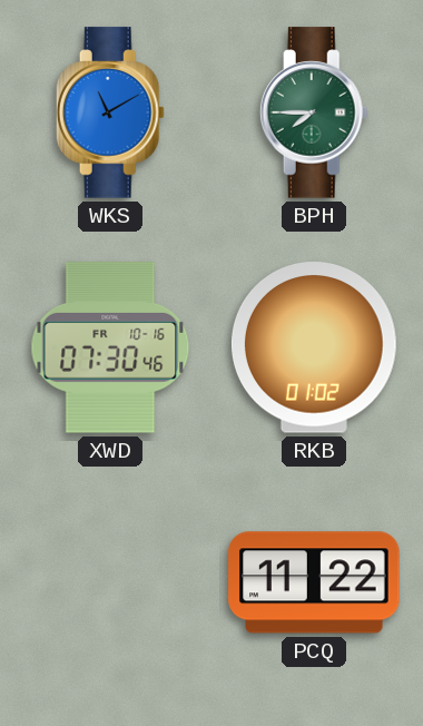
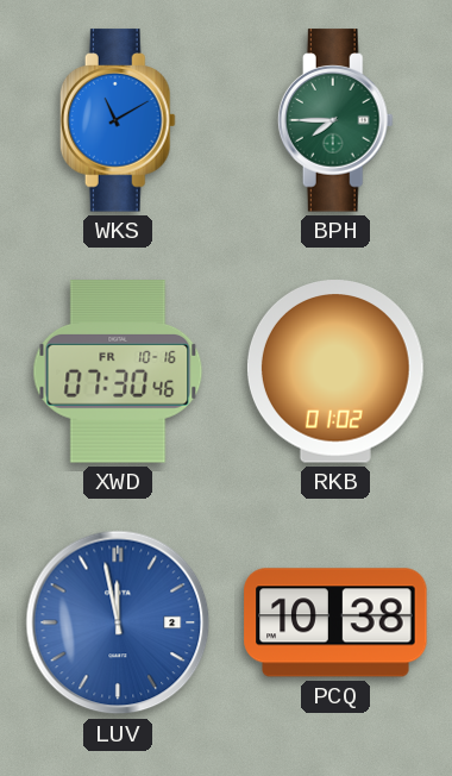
LUV: none -> 11:58 (118, 622)
PCQ: 11:22 -> 10:38 (335, 622)
